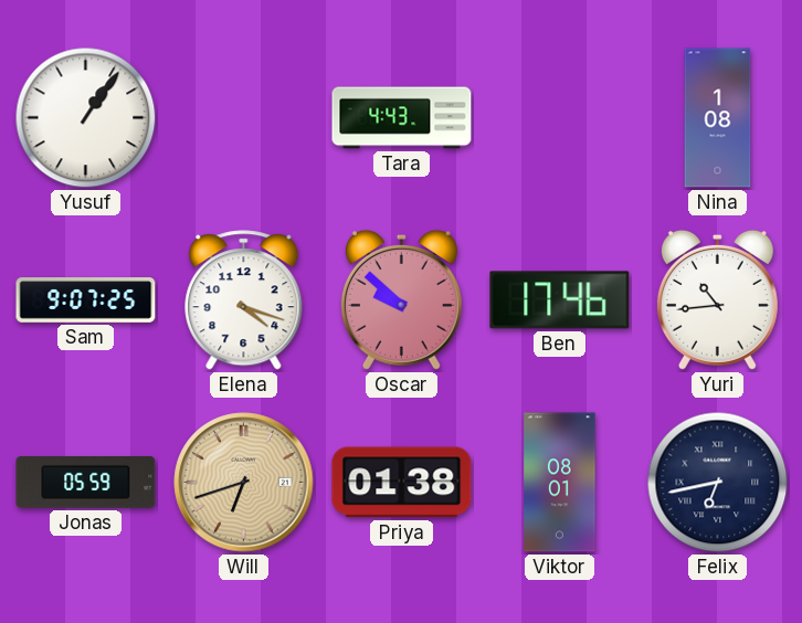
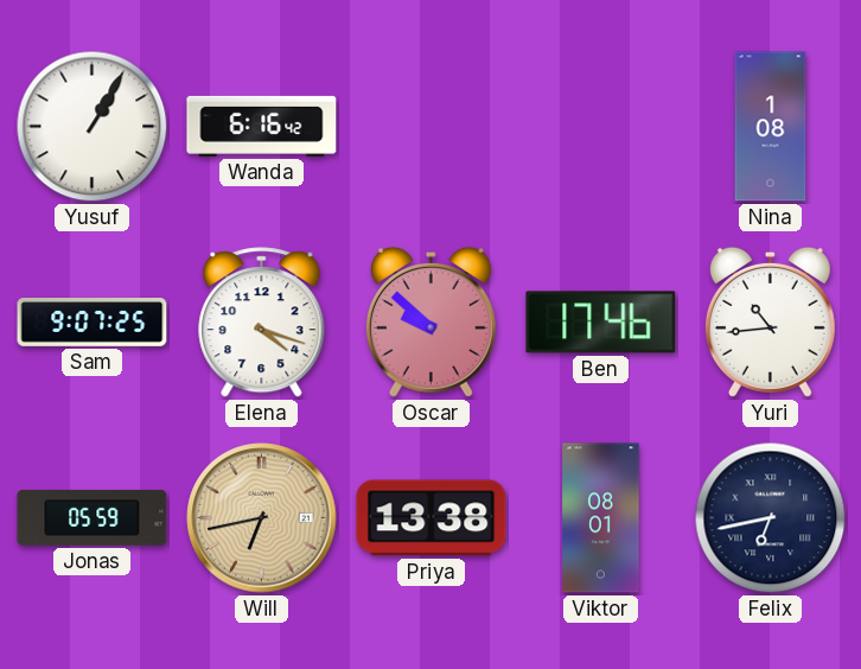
Yusuf: 1:06 -> 1:05 (93, 127)
Wanda: none -> 6:16 (262, 126)
Tara: 4:43 -> none (402, 118)
Will: 6:42 -> 6:43 (262, 518)
Priya: 01:38 -> 13:38 (432, 518)
